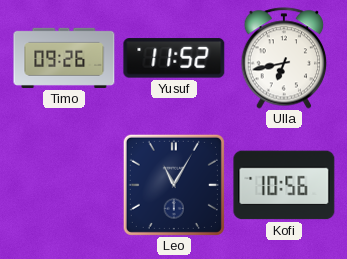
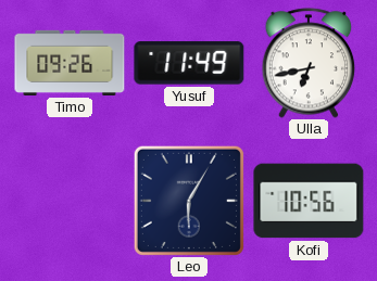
Yusuf: 11:52 -> 11:49 (189, 63)
Leo: 11:05 -> 6:05 (189, 201)
